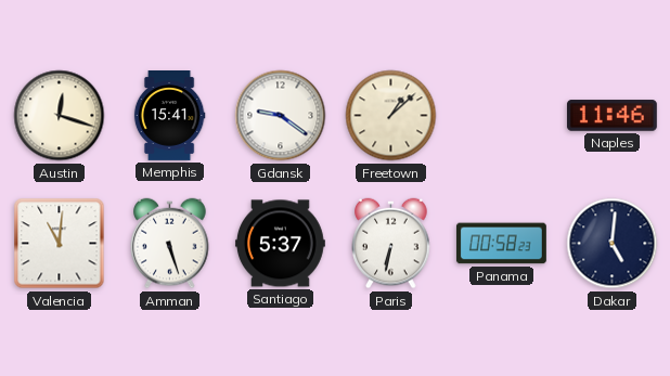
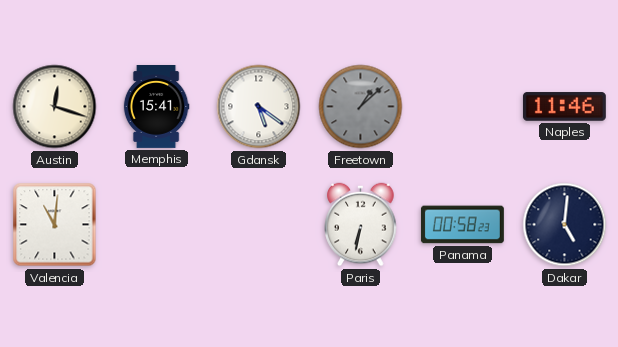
Gdansk: 9:21 -> 5:21 (259, 107)
Freetown dial: cream -> grey (361, 107)
Amman: 5:27 -> none (170, 244)
Santiago: 5:37 -> none (280, 244)
